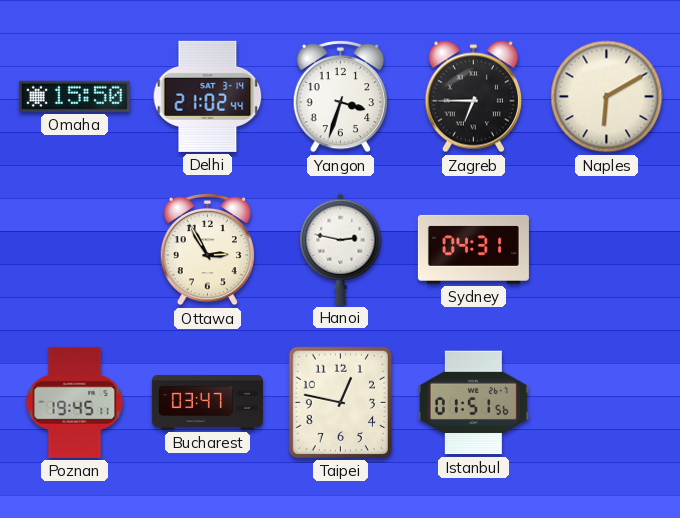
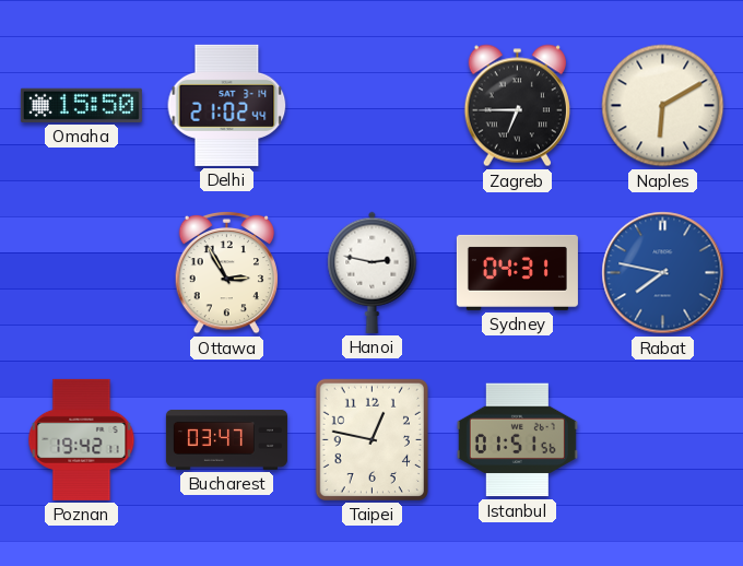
Yangon: 3:33 -> none (340, 96)
Rabat: none -> 7:47 (663, 273)
Poznan: 19:45 -> 19:42 (82, 439)
